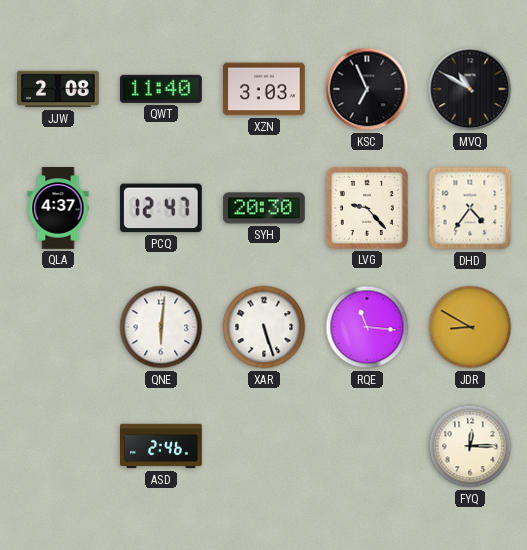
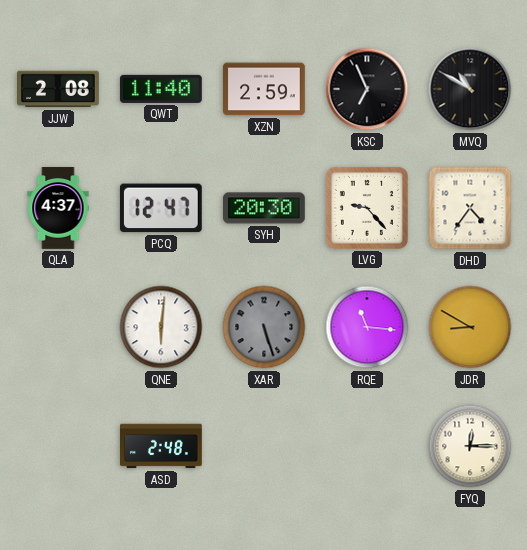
XZN: 3:03 -> 2:59 (265, 89)
XAR dial: white -> grey (264, 327)
ASD: 2:46 -> 2:48 (162, 446)
